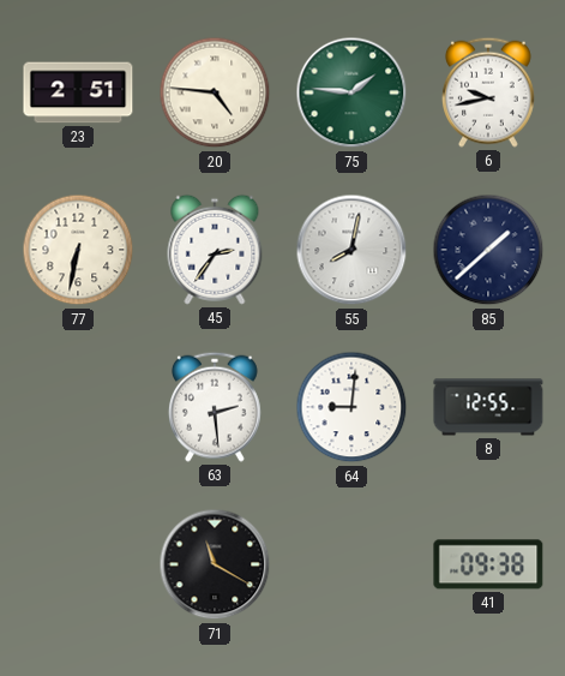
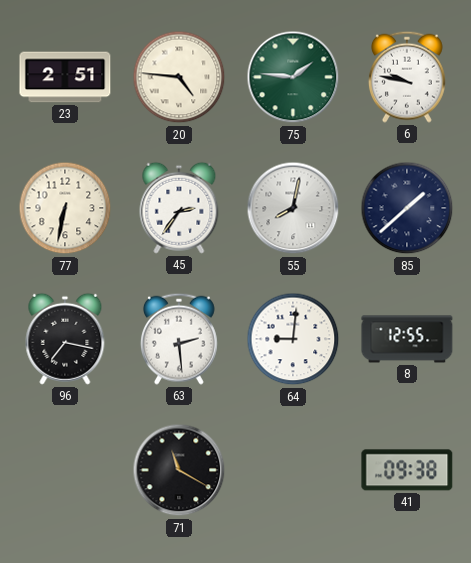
6: 9:43 -> 9:47 (407, 77)
96: none -> 7:17 (65, 339)
